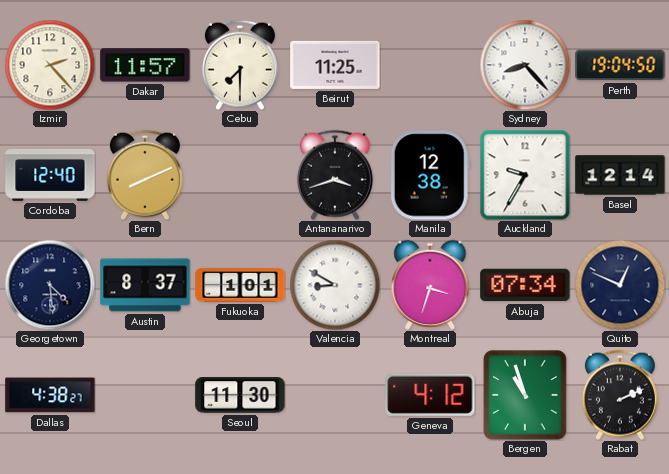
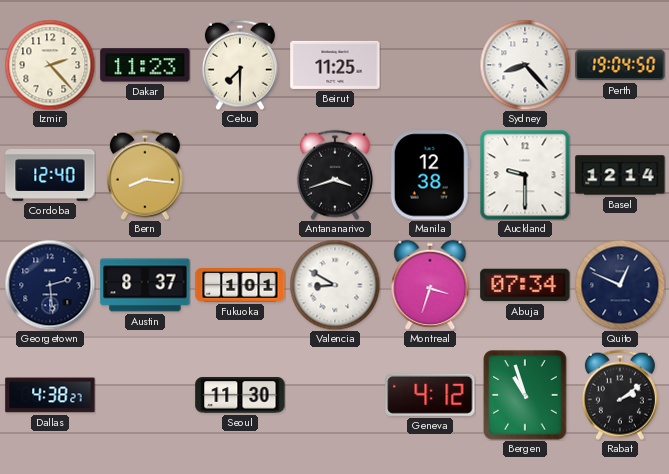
Dakar: 11:57 -> 11:23 (145, 65)
Bern: 8:11 -> 8:16 (145, 175)
Auckland: 9:35 -> 9:30 (525, 175)
Georgetown: 4:29 -> 2:29 (50, 285)
Rabat: 2:11 -> 2:09 (620, 395)
